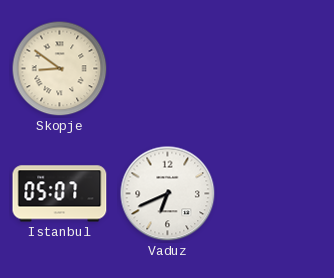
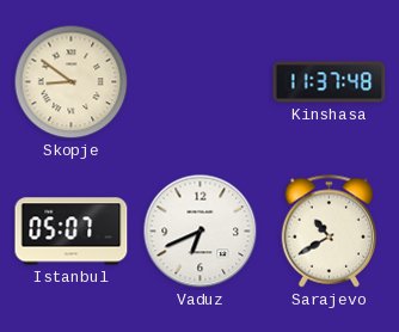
Kinshasa: none -> 11:37 (330, 82)
Sarajevo: none -> 10:40 (330, 232)
